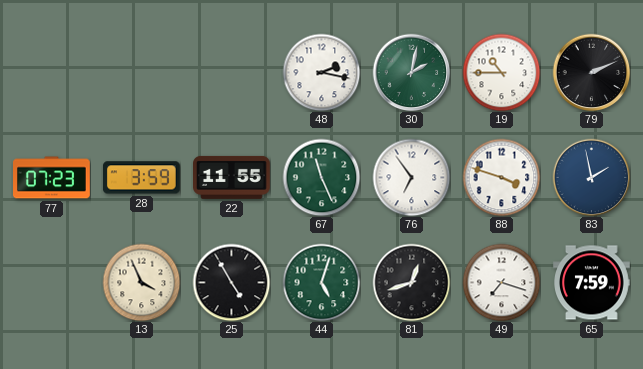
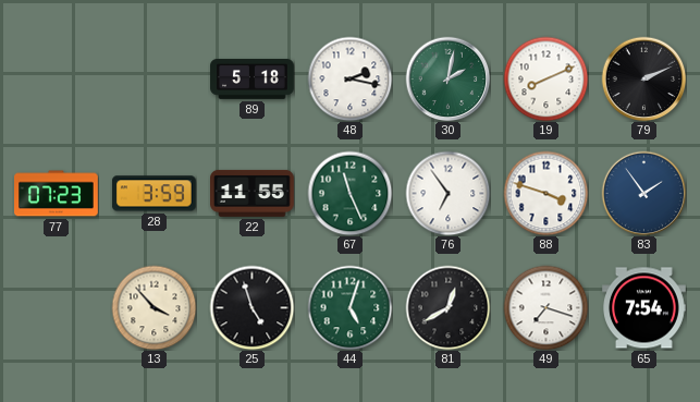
89: none -> 5:18 (253, 80)
19: 10:45 -> 8:11 (545, 78)
83: 1:58 -> 1:54 (643, 193)
13: 3:56 -> 3:53 (153, 307)
25: 4:55 -> 4:57 (251, 307)
81: 12:42 -> 12:40 (447, 307)
65: 7:59 -> 7:54 (644, 308)
